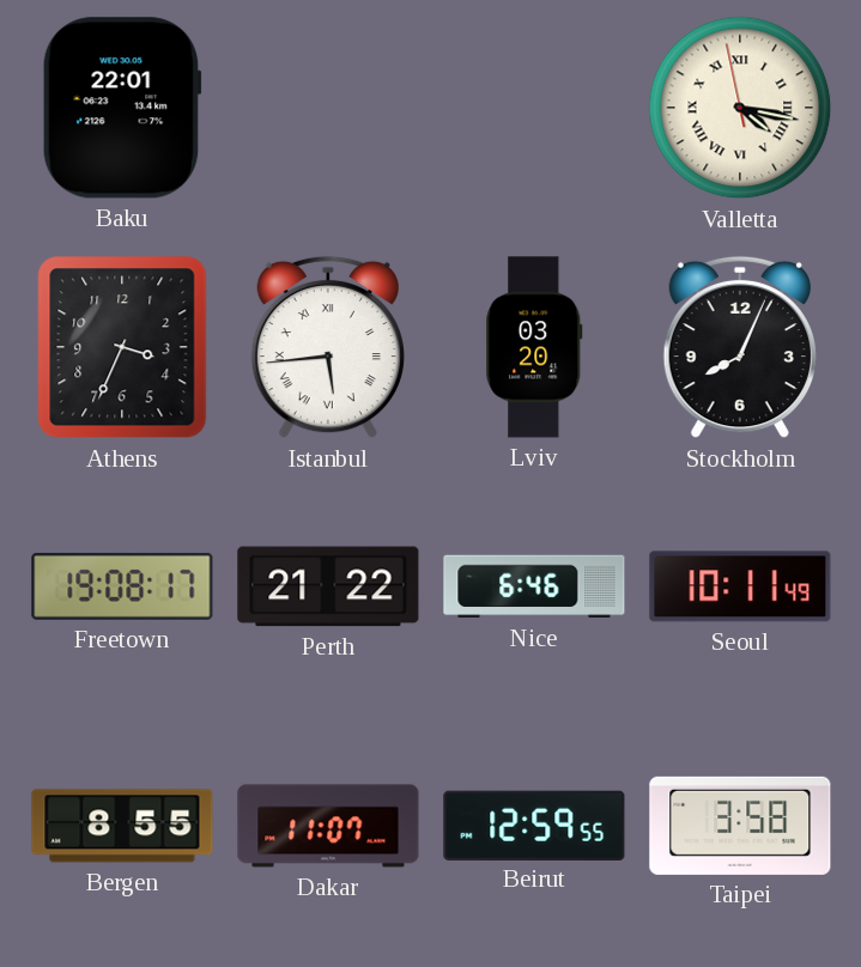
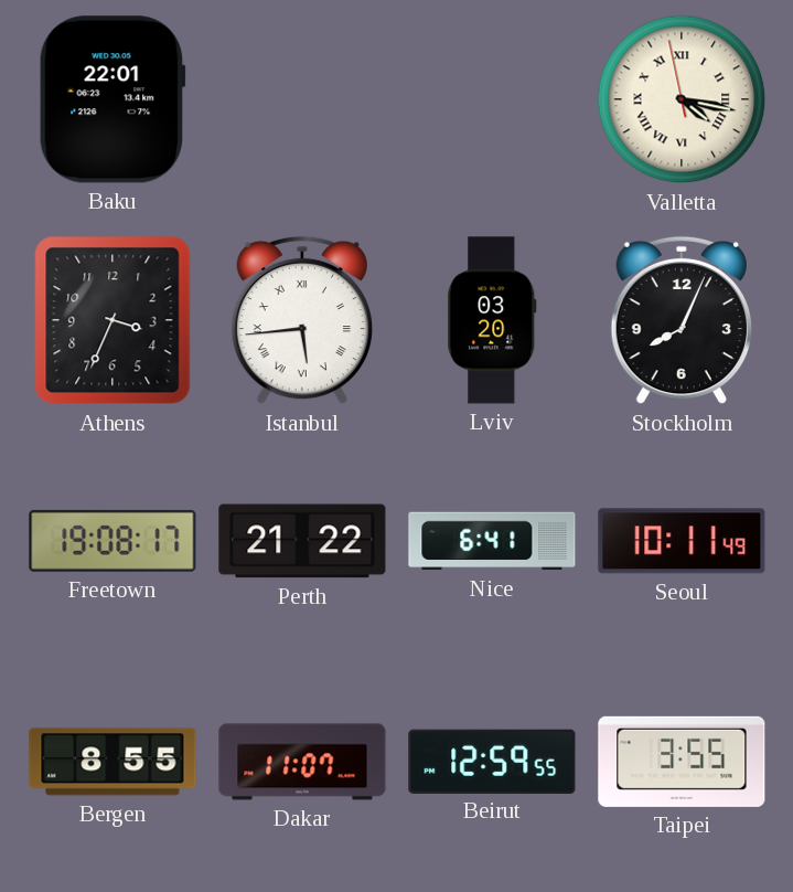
Nice: 6:46 -> 6:41 (492, 541)
Taipei: 3:58 -> 3:55 (682, 762)
